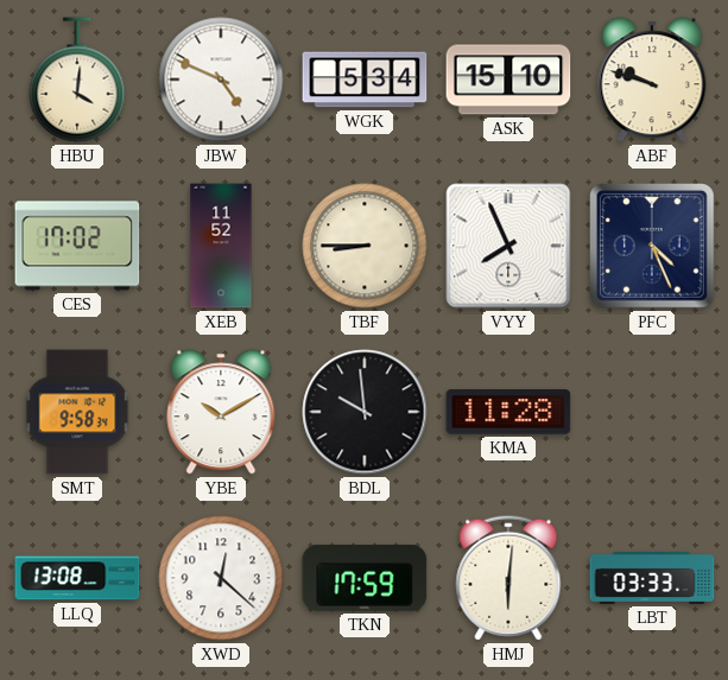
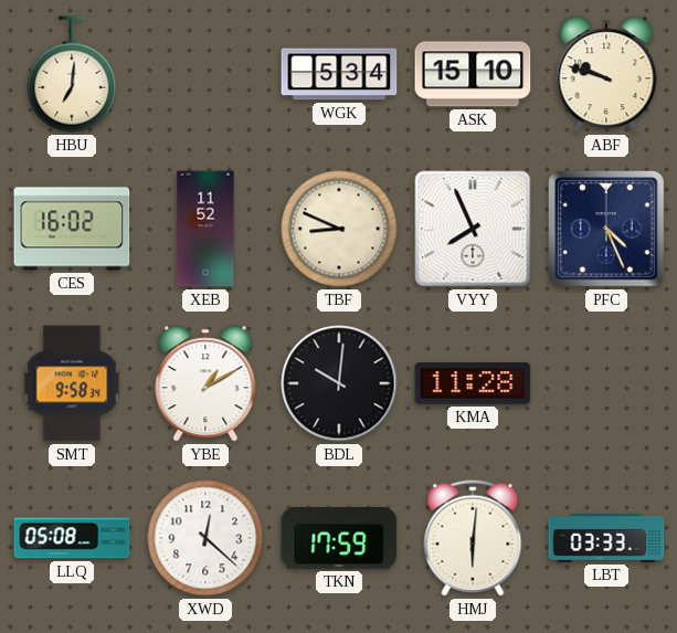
HBU: 4:01 -> 7:01 (72, 74)
JBW: 4:49 -> none (221, 80)
CES: 17:02 -> 16:02 (72, 229)
TBF: 8:45 -> 8:49 (339, 229)
YBE: 10:10 -> 1:10 (205, 383)
BDL: 9:59 -> 10:01 (339, 383)
LLQ: 13:08 -> 05:08 (72, 538)
